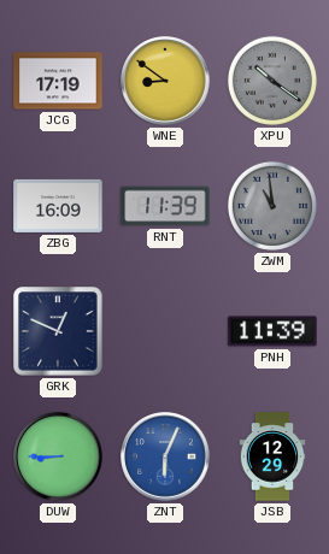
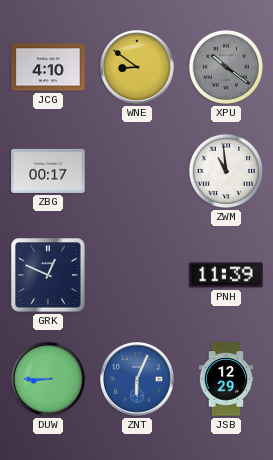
JCG: 17:19 -> 4:10 (48, 67)
ZBG: 16:09 -> 00:17 (48, 171)
RNT: 11:39 -> none (165, 206)
ZWM dial: grey -> white (226, 171)
